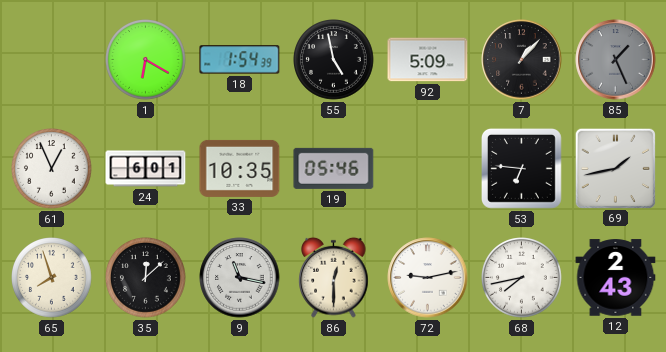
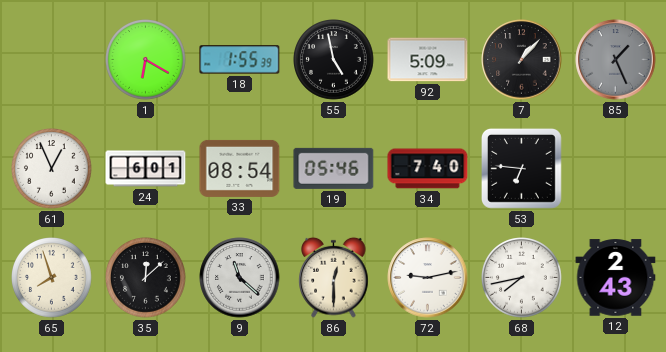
18: 1:54 -> 1:55 (240, 60)
33: 10:35 -> 08:54 (240, 168)
34: none -> 7:40 (428, 169)
69: 1:43 -> none (615, 168)
9: 11:17 -> 11:22 (240, 278)
